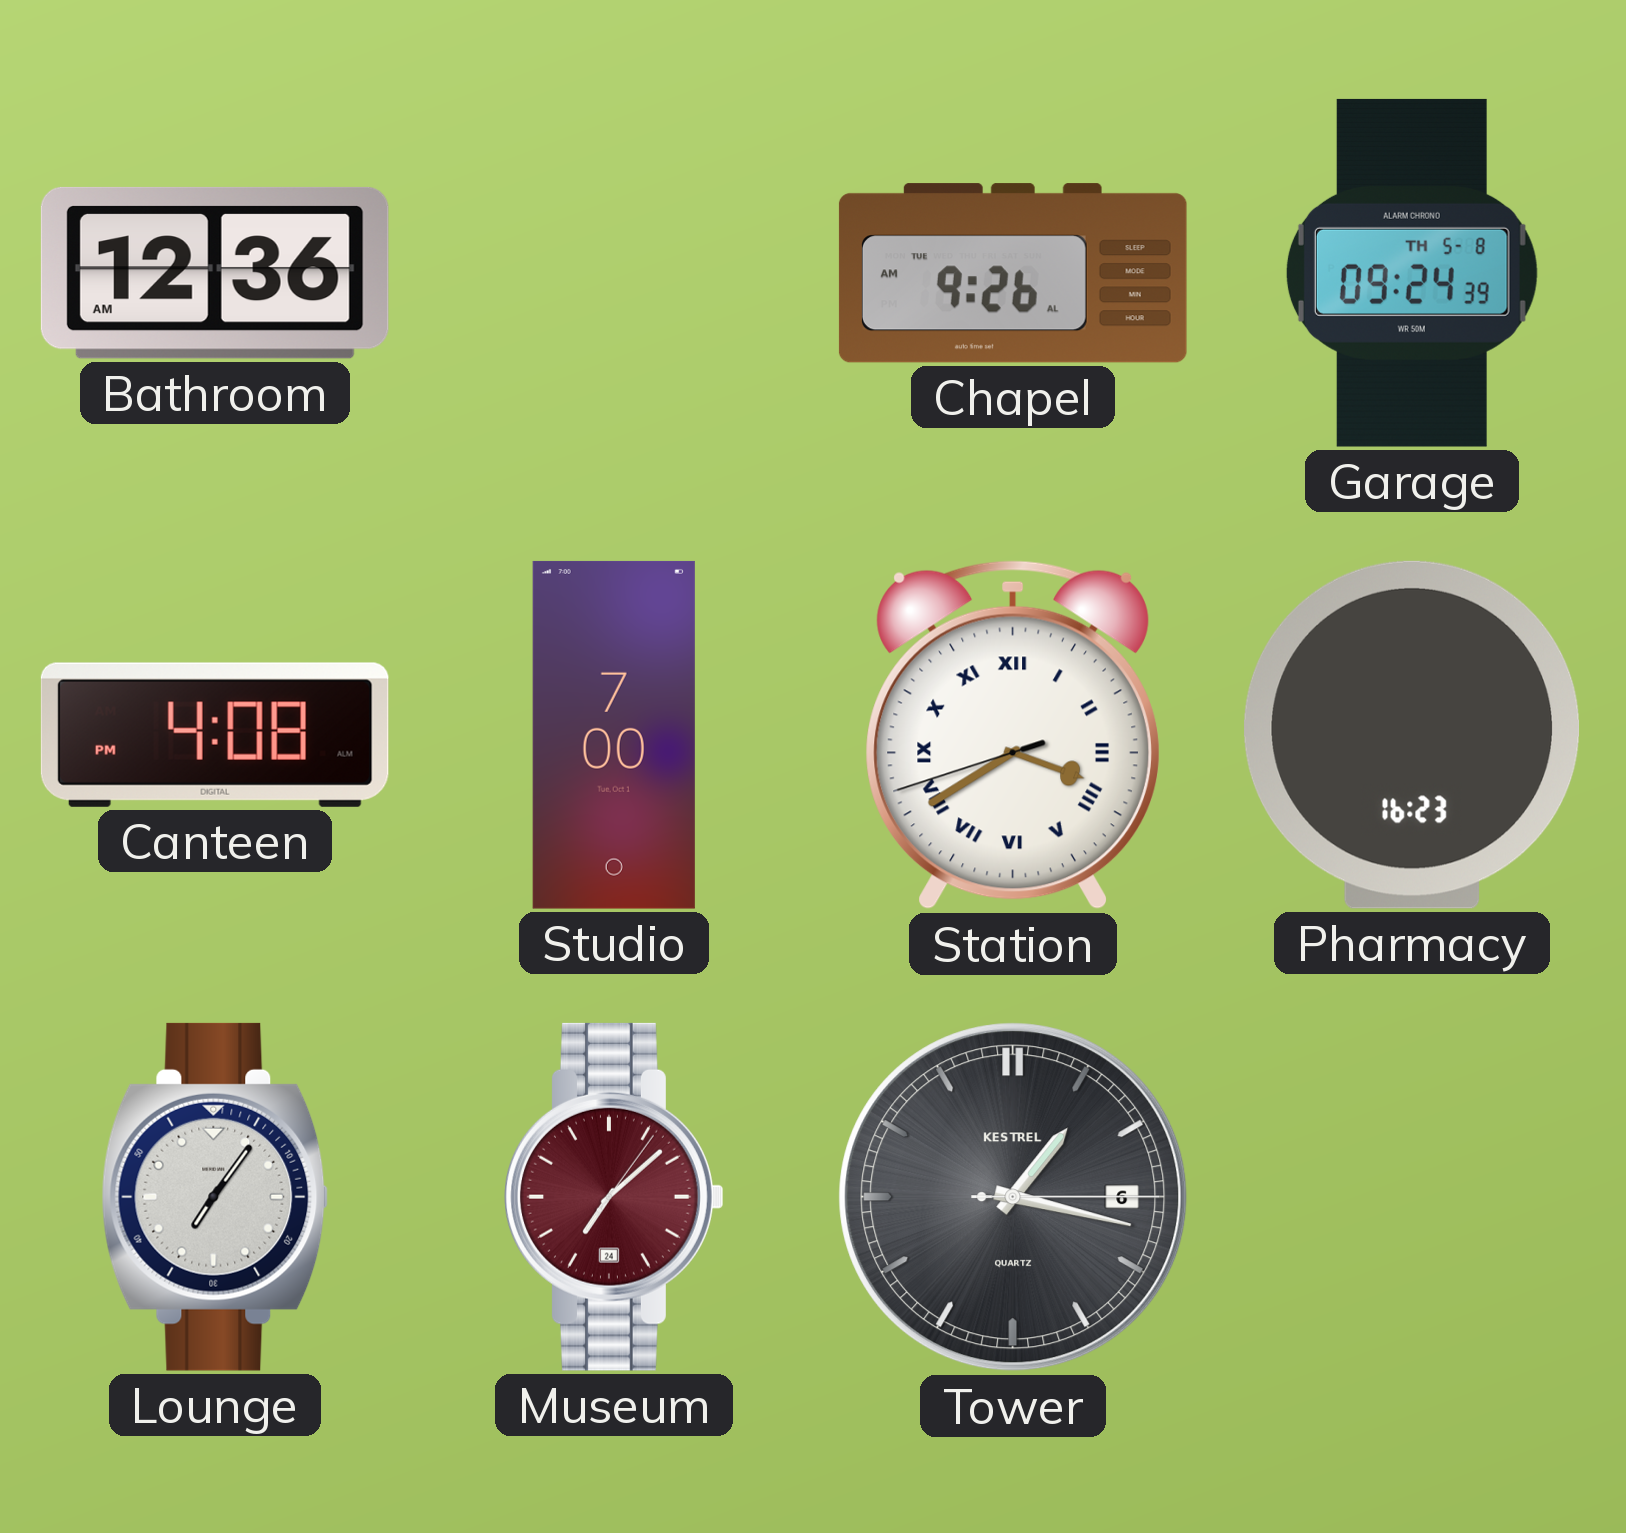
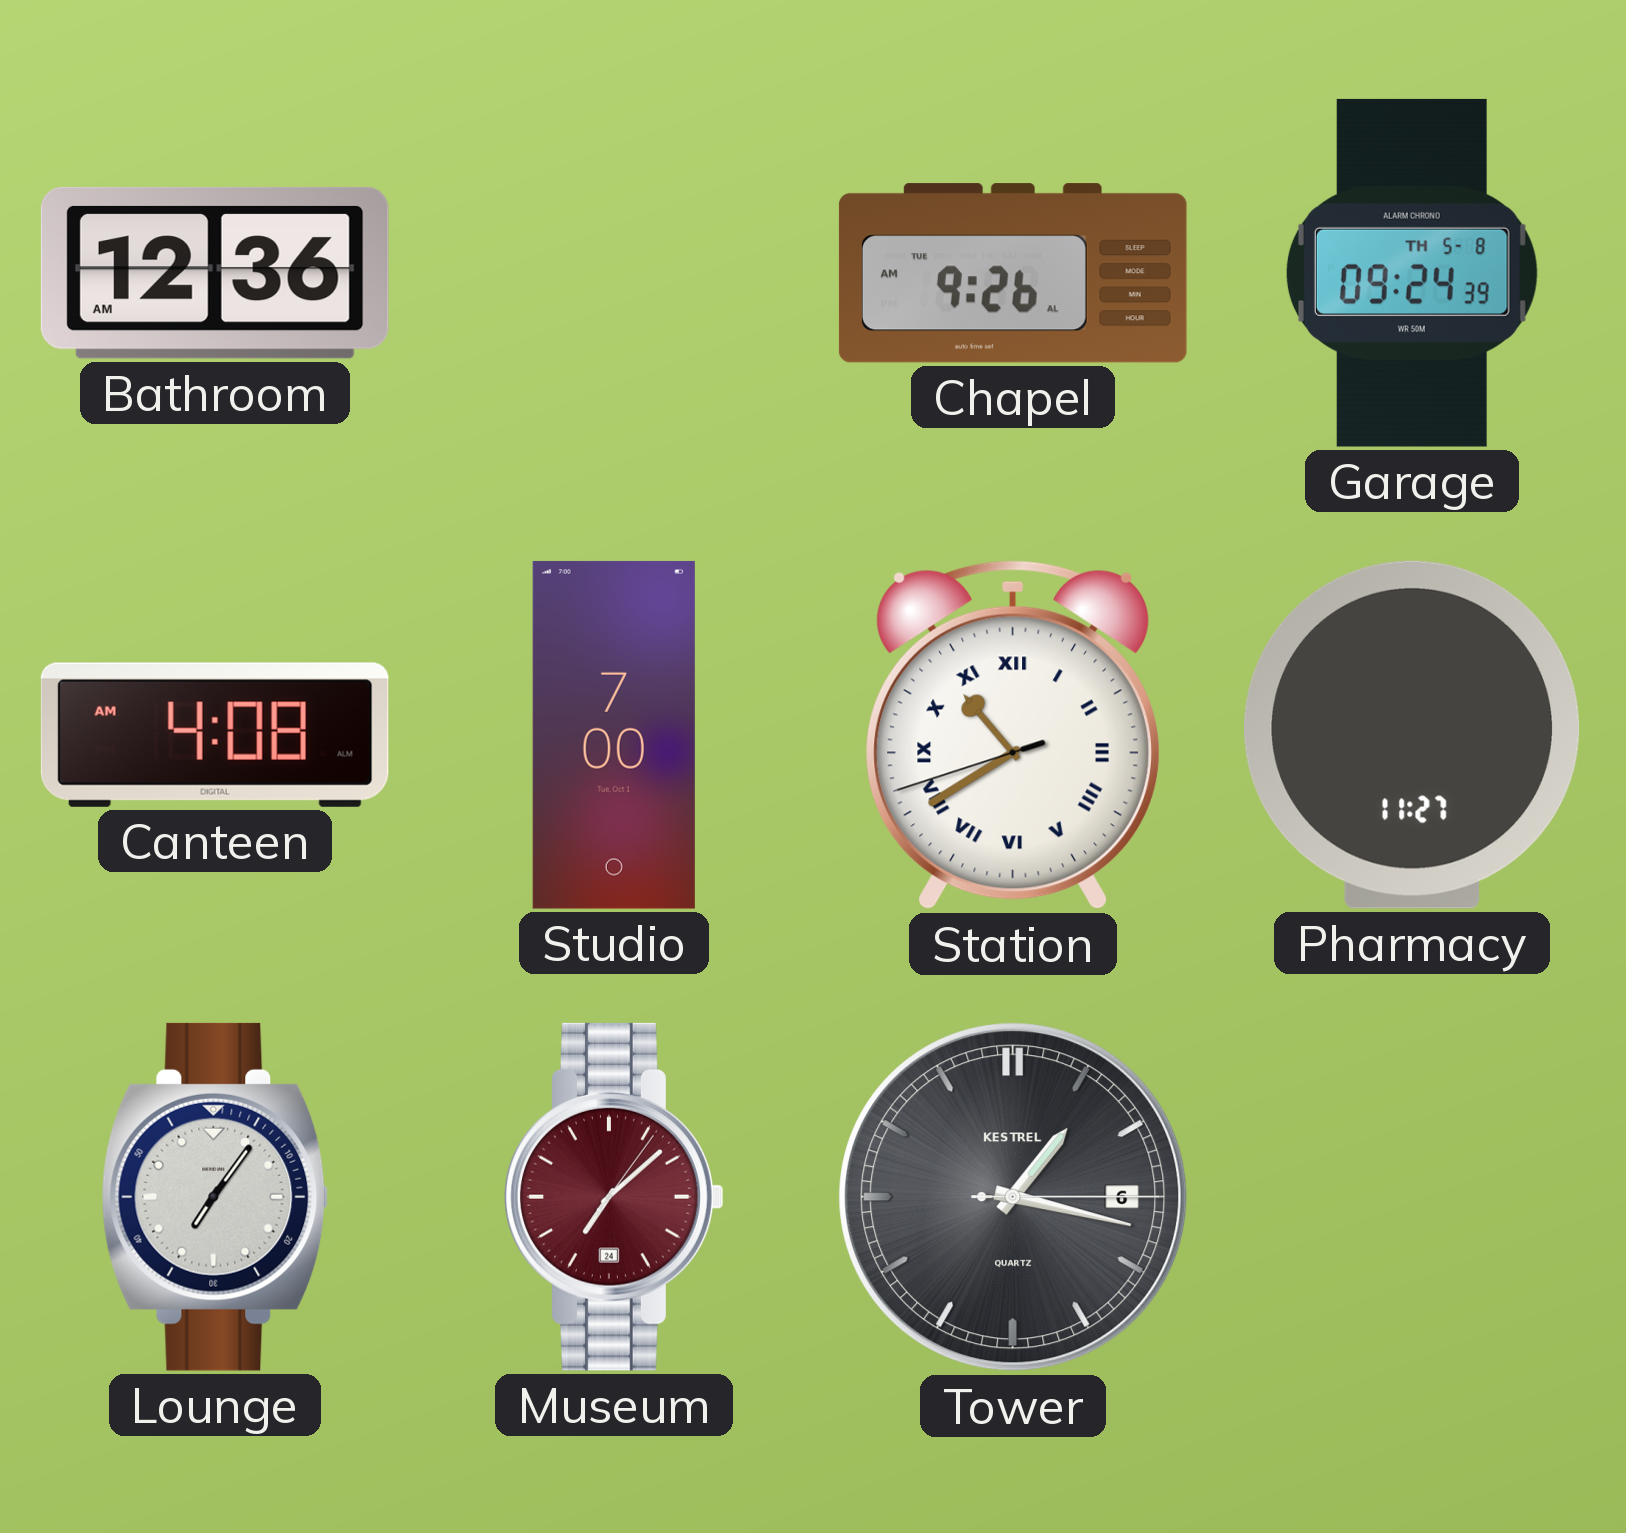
Canteen: 4:08 PM -> 4:08 AM (215, 735)
Station: 3:39 -> 10:39 (1013, 735)
Pharmacy: 16:23 -> 11:27 (1412, 735)
